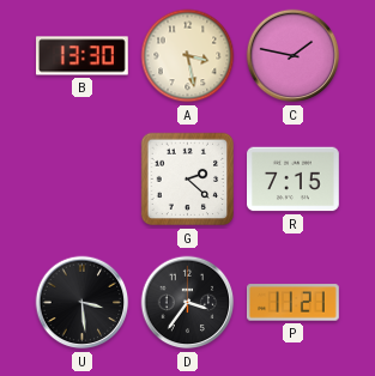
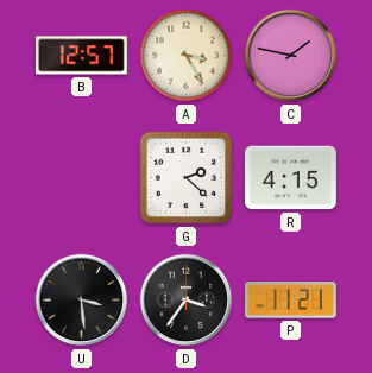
B: 13:30 -> 12:57 (82, 56)
A: 3:28 -> 3:25 (187, 56)
R: 7:15 -> 4:15 (291, 178)
